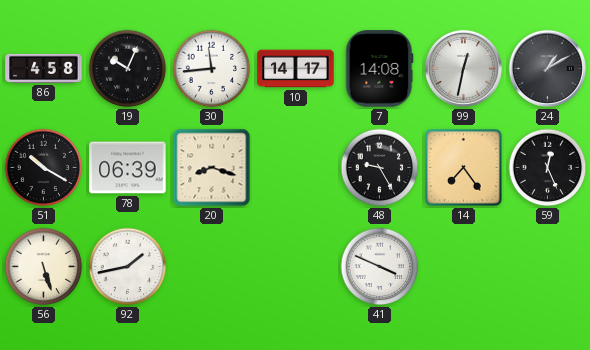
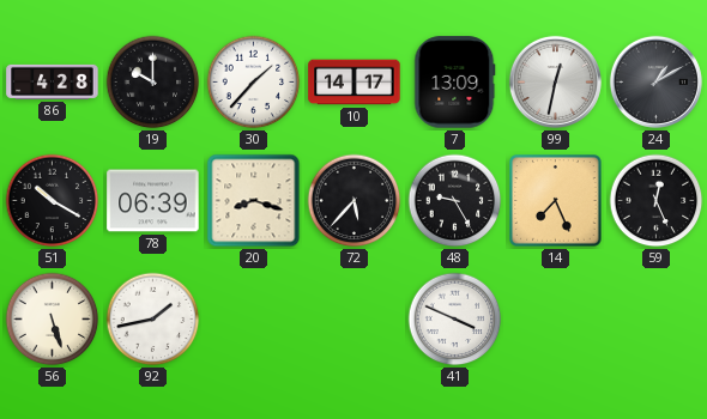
86: 4:58 -> 4:28 (53, 81)
19: 10:04 -> 10:00 (153, 83)
30: 11:44 -> 1:37 (254, 83)
7: 14:08 -> 13:09 (455, 83)
72: none -> 5:37 (355, 201)
14: 7:24 -> 7:26 (556, 201)
